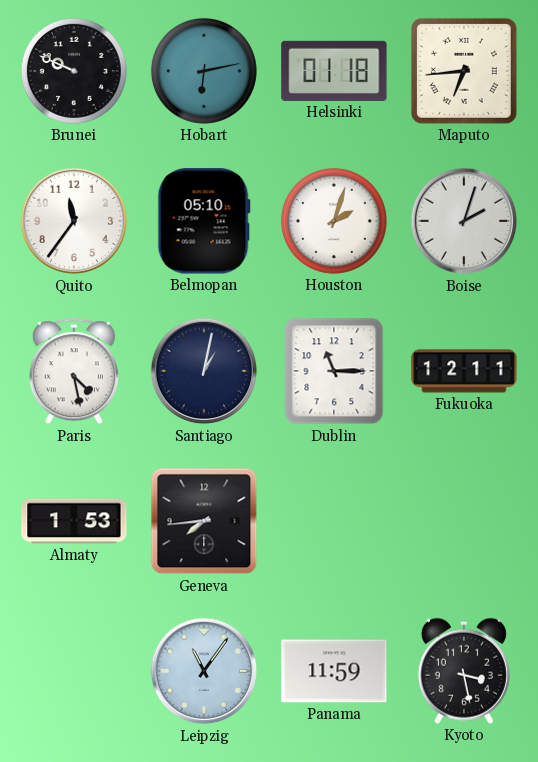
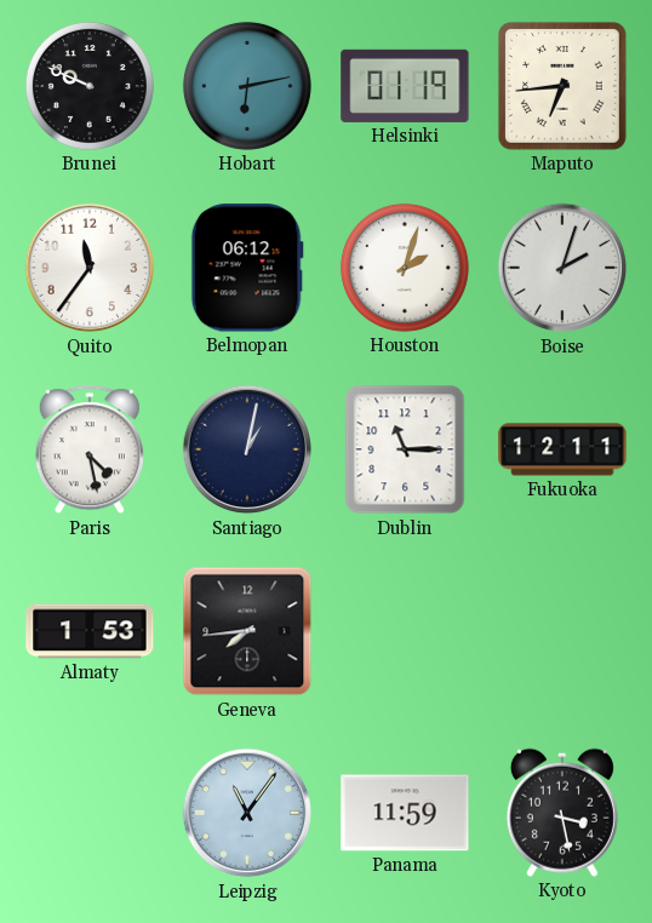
Helsinki: 01:18 -> 01:19 (405, 86)
Belmopan: 05:10 -> 06:12 (247, 268)
